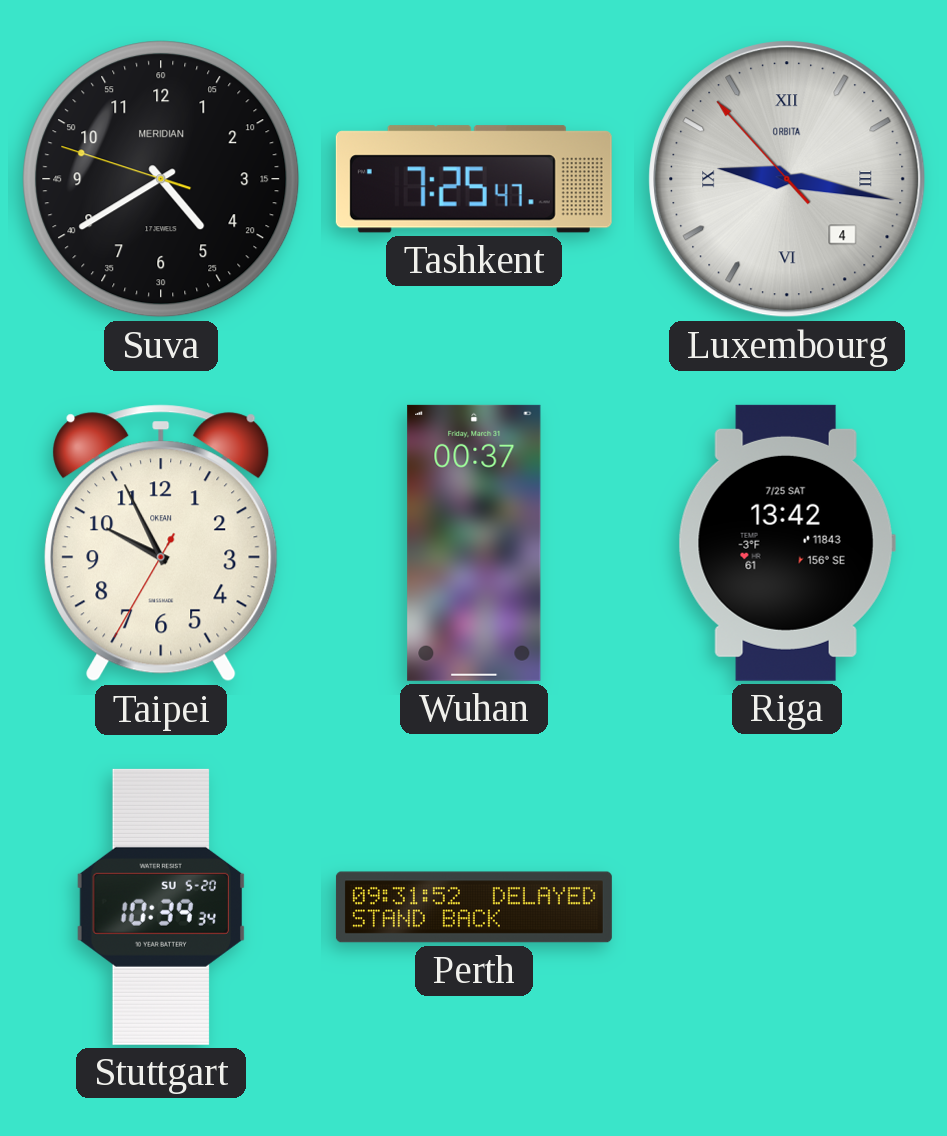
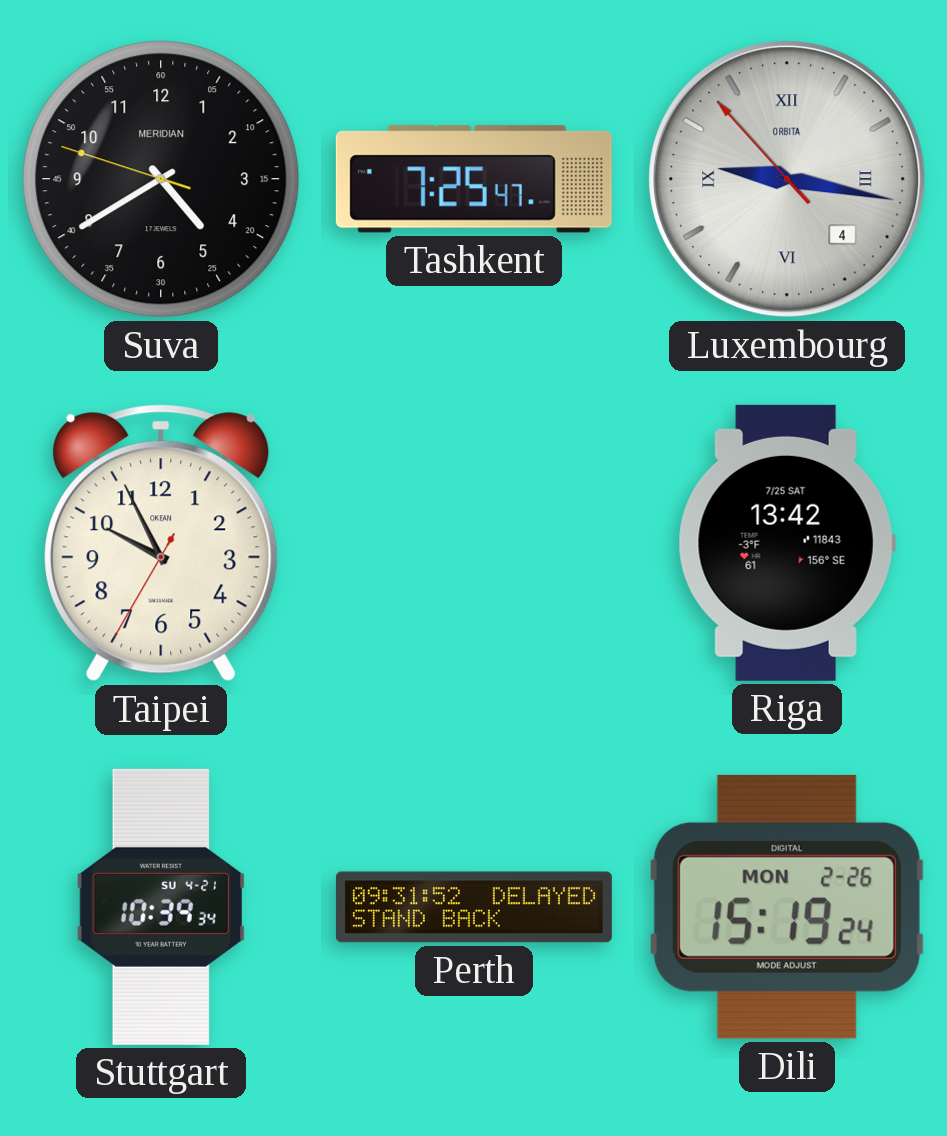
Wuhan: 00:37 -> none (474, 543)
Stuttgart date: SU 5-20 -> SU 4-21 (161, 907)
Dili: none -> 15:19 (787, 907)
